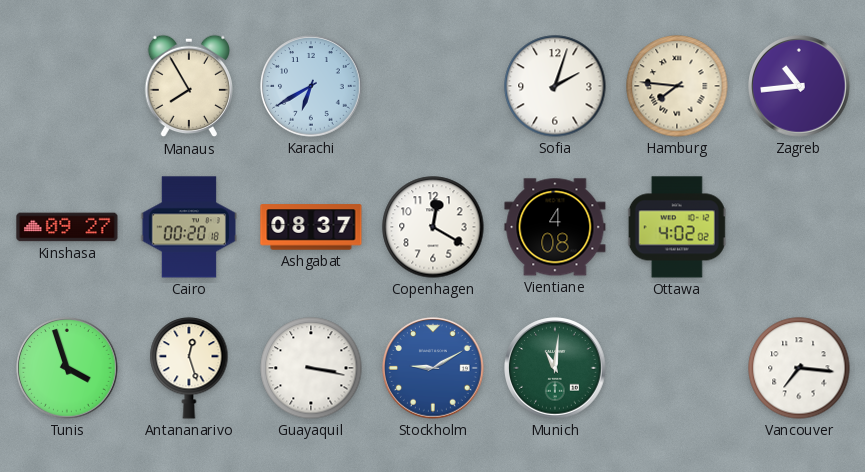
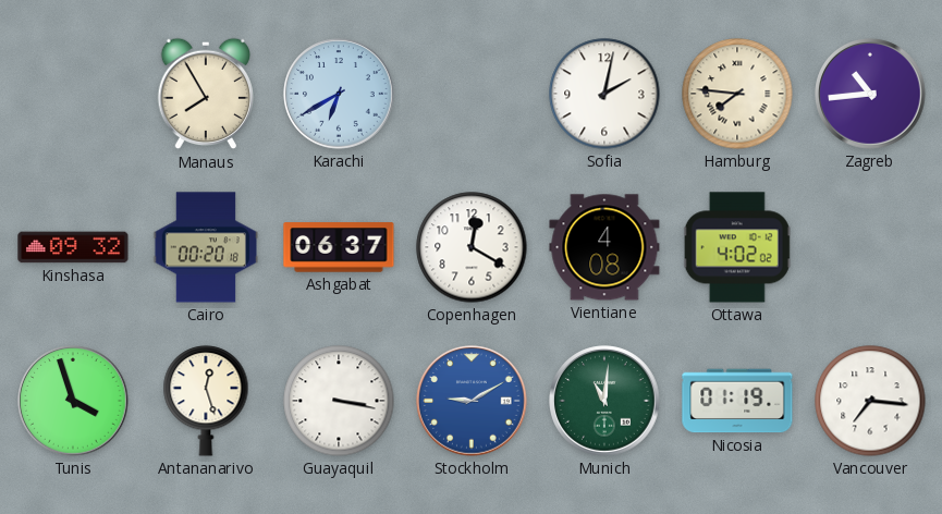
Sofia: 2:03 -> 2:02 (604, 94)
Kinshasa: 09:27 -> 09:32 (73, 247)
Ashgabat: 08:37 -> 06:37 (339, 247)
Nicosia: none -> 01:19 (737, 401)
